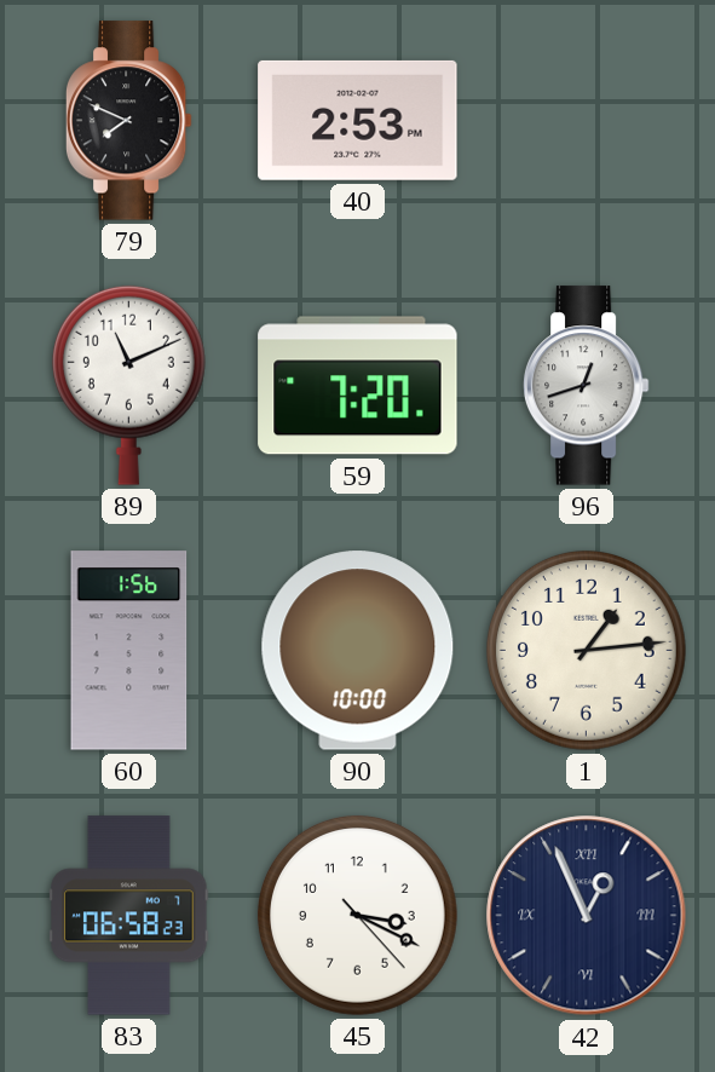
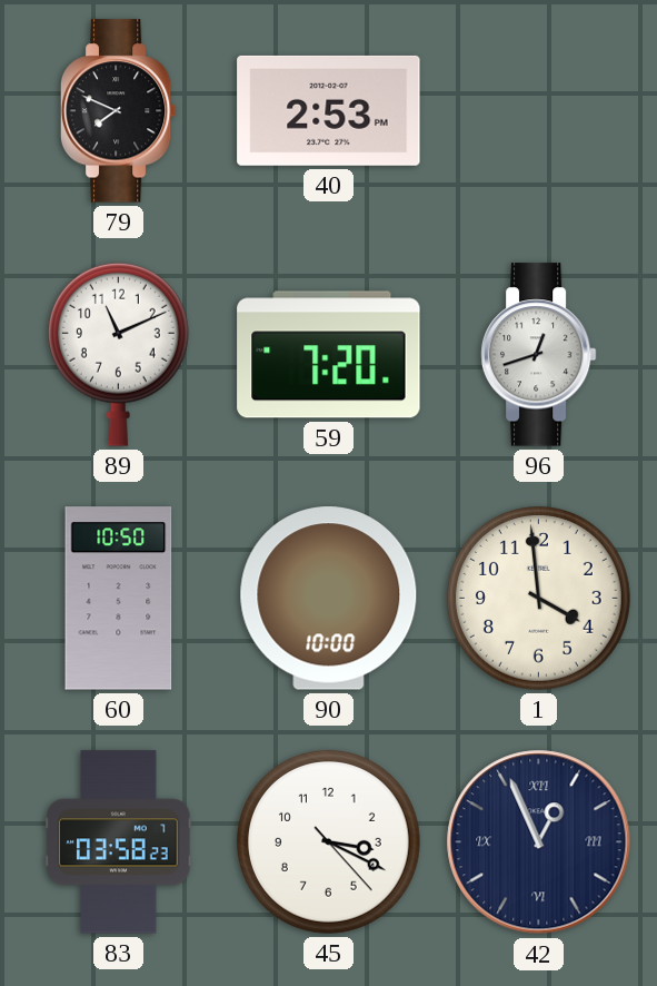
60: 1:56 -> 10:50 (119, 599)
1: 1:14 -> 3:59 (538, 598)
83: 06:58 -> 03:58 (119, 842)
